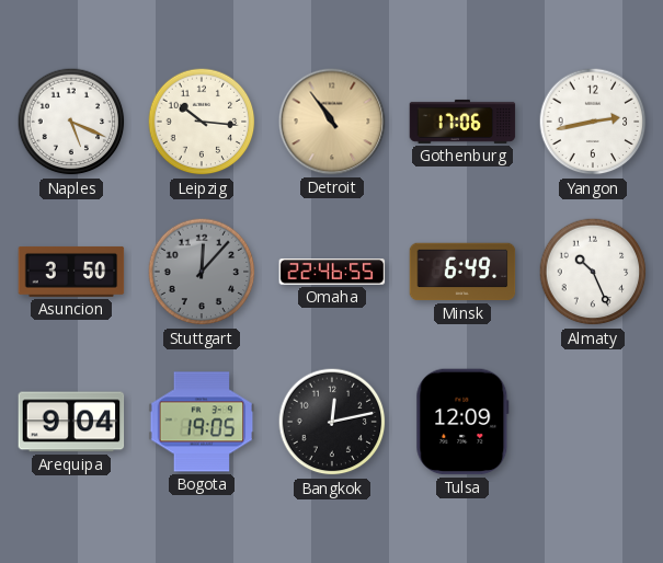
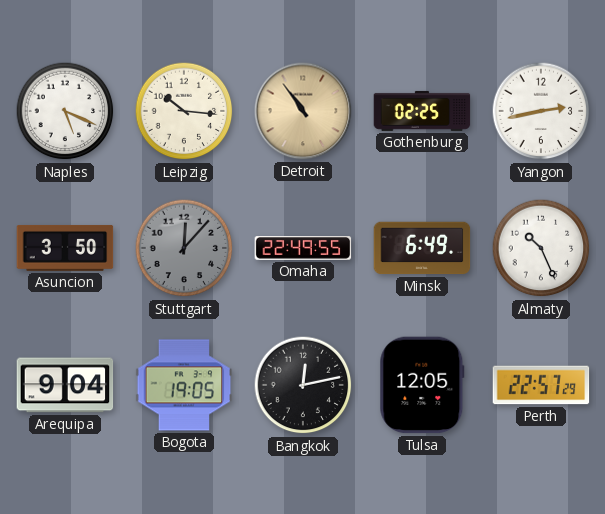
Gothenburg: 17:06 -> 02:25 (422, 111)
Omaha: 22:46 -> 22:49 (303, 248)
Tulsa: 12:09 -> 12:05 (422, 385)
Perth: none -> 22:57 (541, 385)
